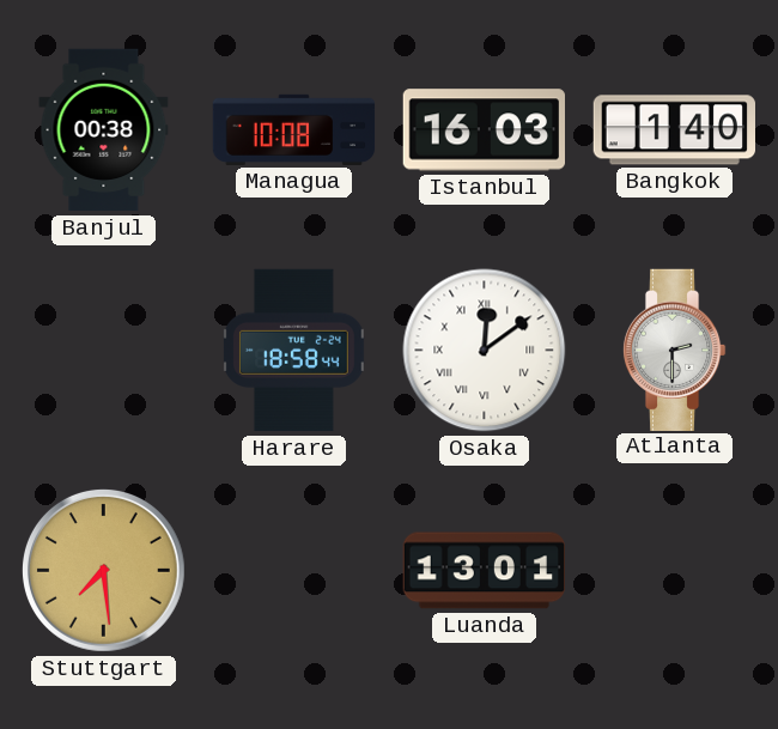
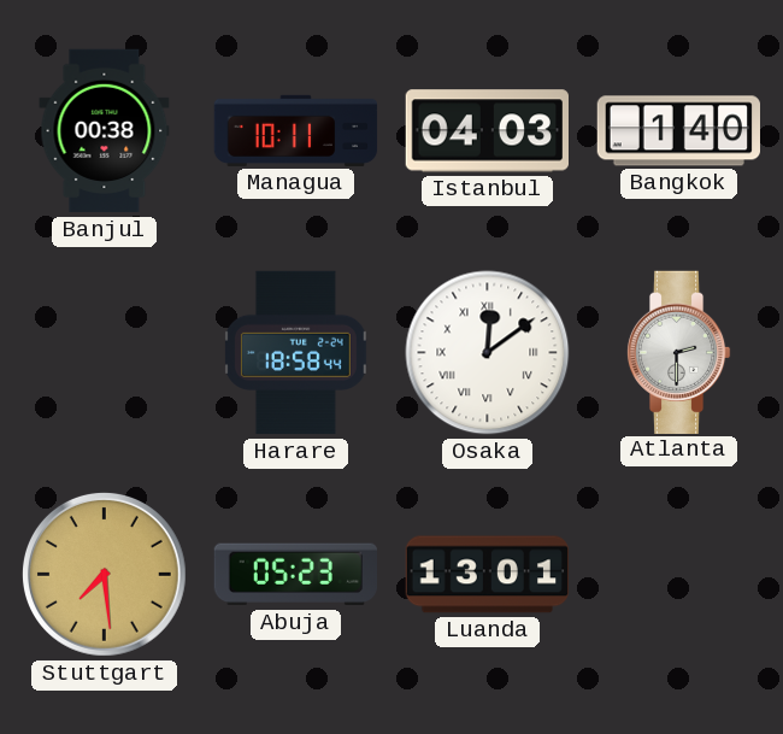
Managua: 10:08 -> 10:11 (296, 130)
Istanbul: 16:03 -> 04:03 (487, 131)
Abuja: none -> 05:23 (295, 575)
